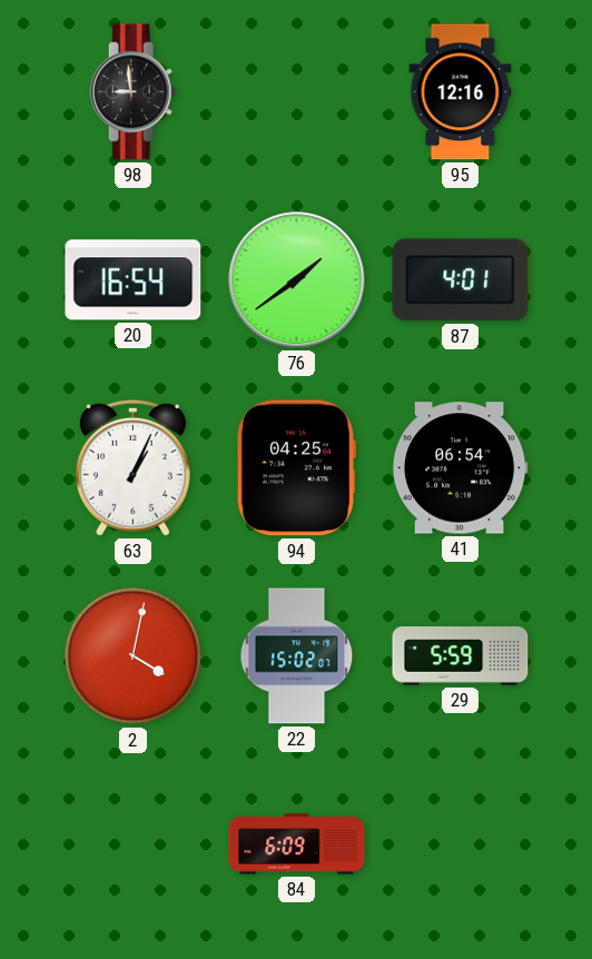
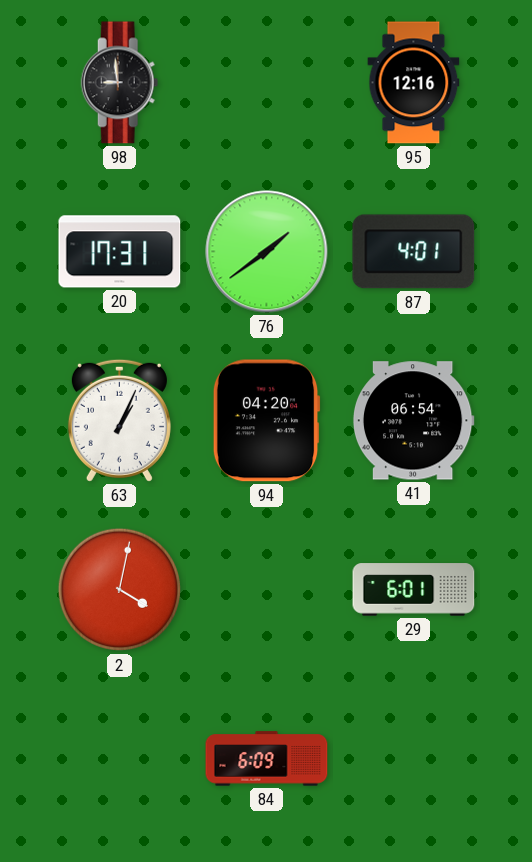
20: 16:54 -> 17:31 (120, 252)
94: 04:25 -> 04:20 (266, 421)
22: 15:02 -> none (297, 656)
29: 5:59 -> 6:01 (414, 590)
